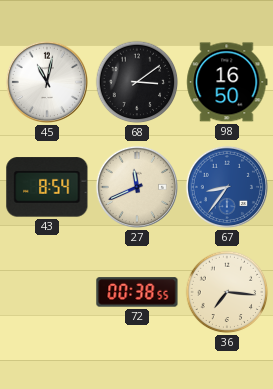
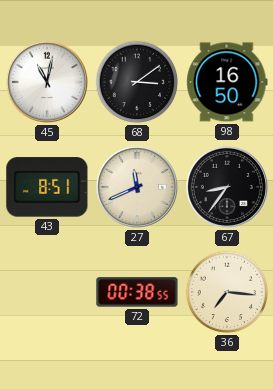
43: 8:54 -> 8:51 (47, 187)
67 dial: blue -> black (227, 187)
